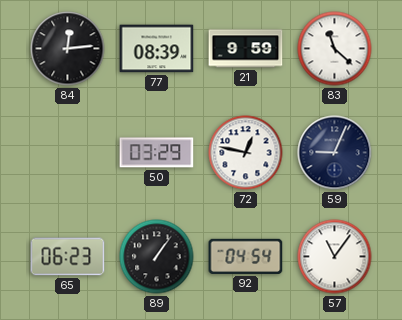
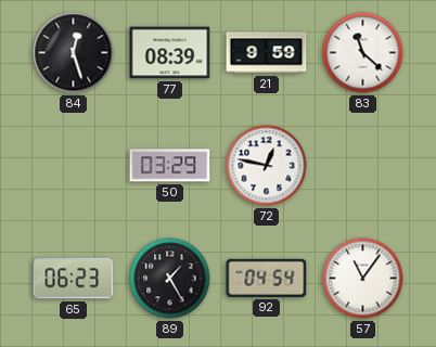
84: 12:14 -> 12:27 (74, 53)
59: 9:04 -> none (335, 153)
89: 1:06 -> 1:25 (170, 279)
